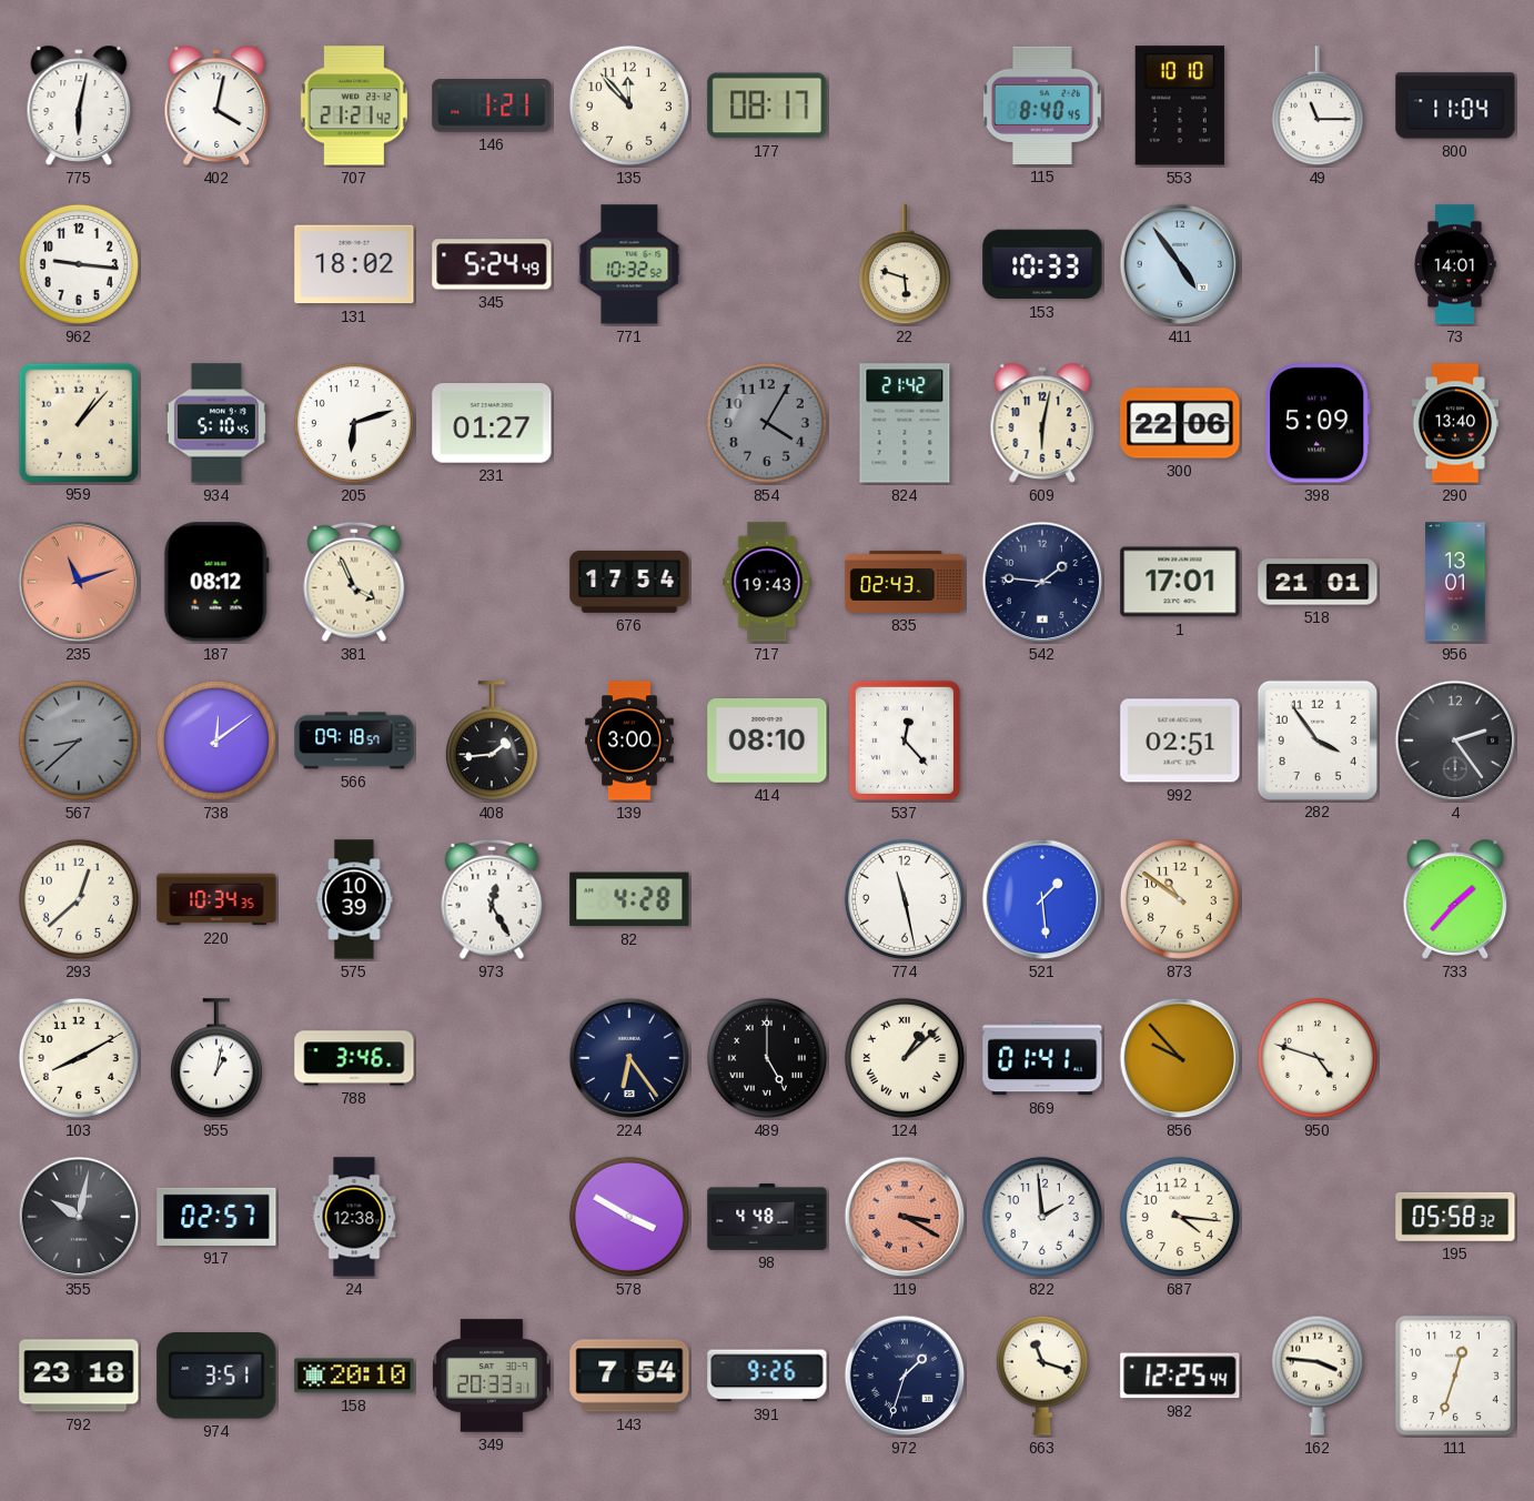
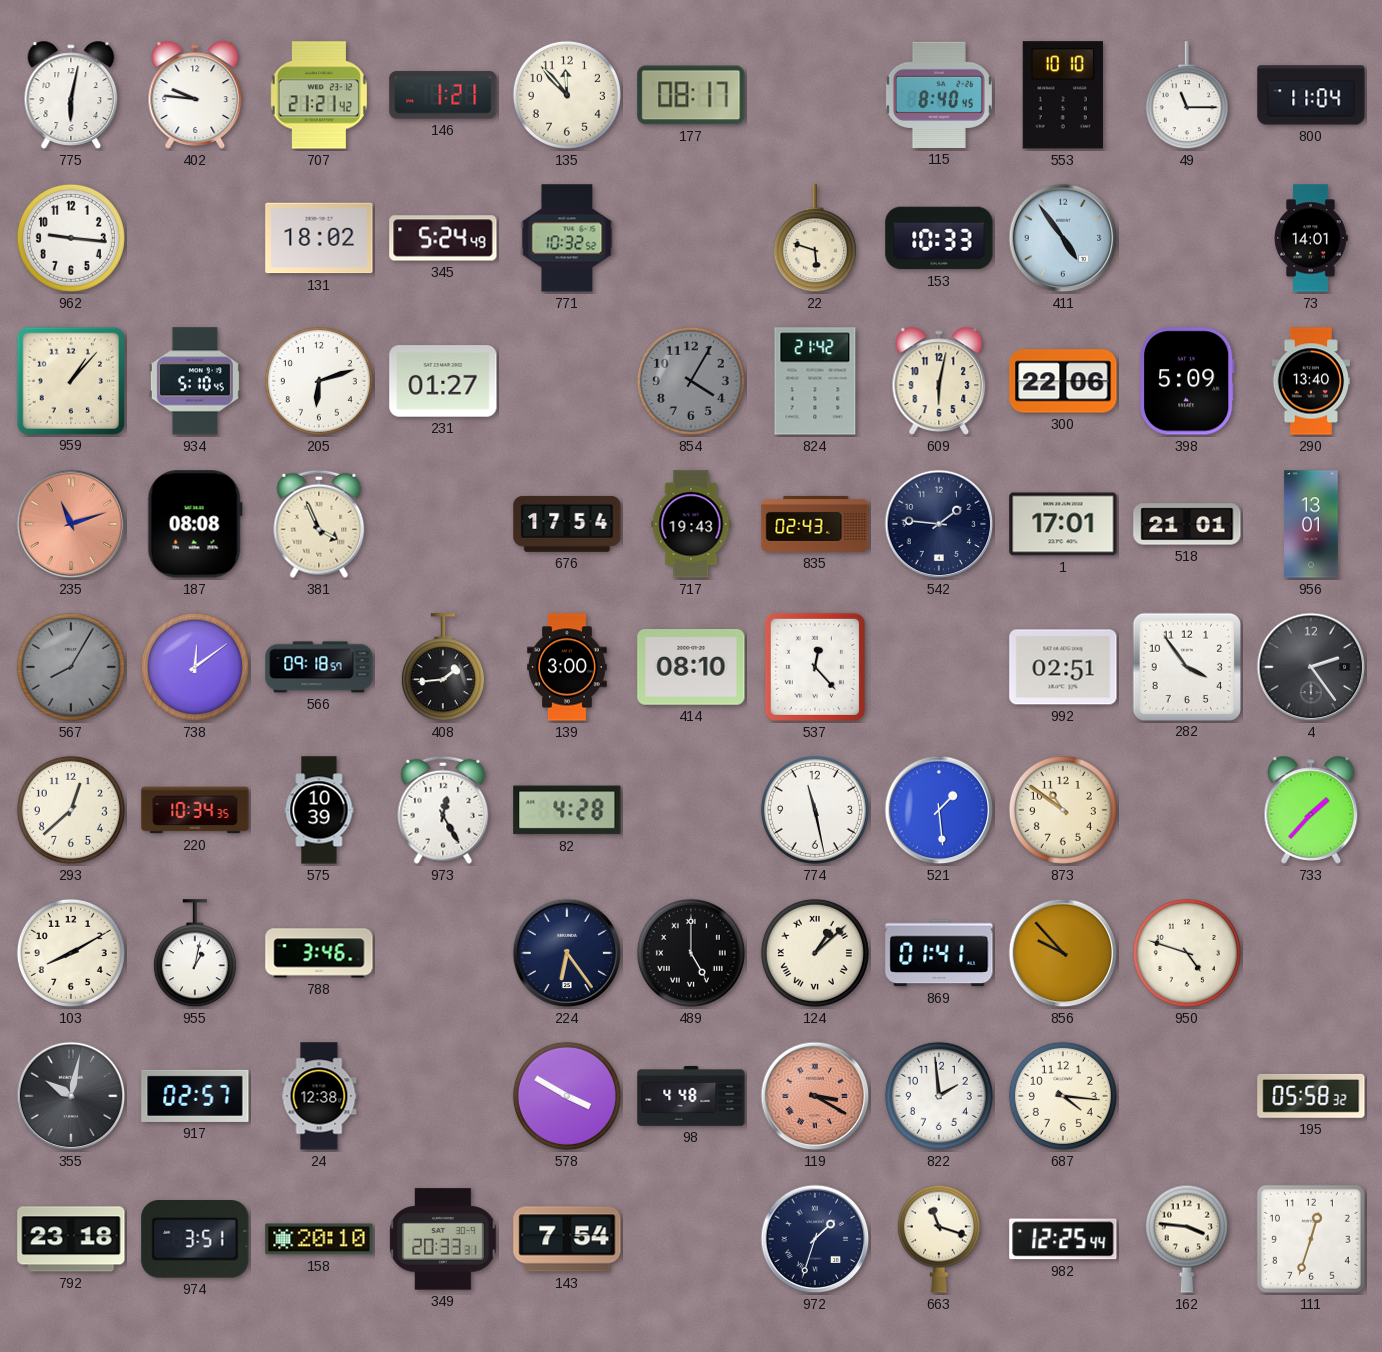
402: 4:02 -> 9:46 (195, 95)
187: 08:12 -> 08:08 (195, 524)
567: 8:38 -> 8:05 (71, 667)
391: 9:26 -> none (767, 1376)
